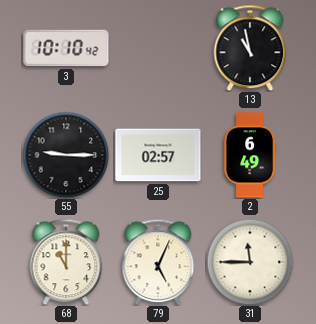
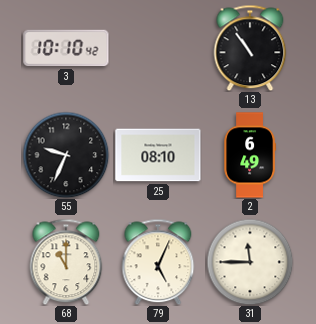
13: 10:58 -> 10:54 (250, 48)
55: 9:15 -> 9:34 (66, 155)
25: 02:57 -> 08:10 (158, 155)
